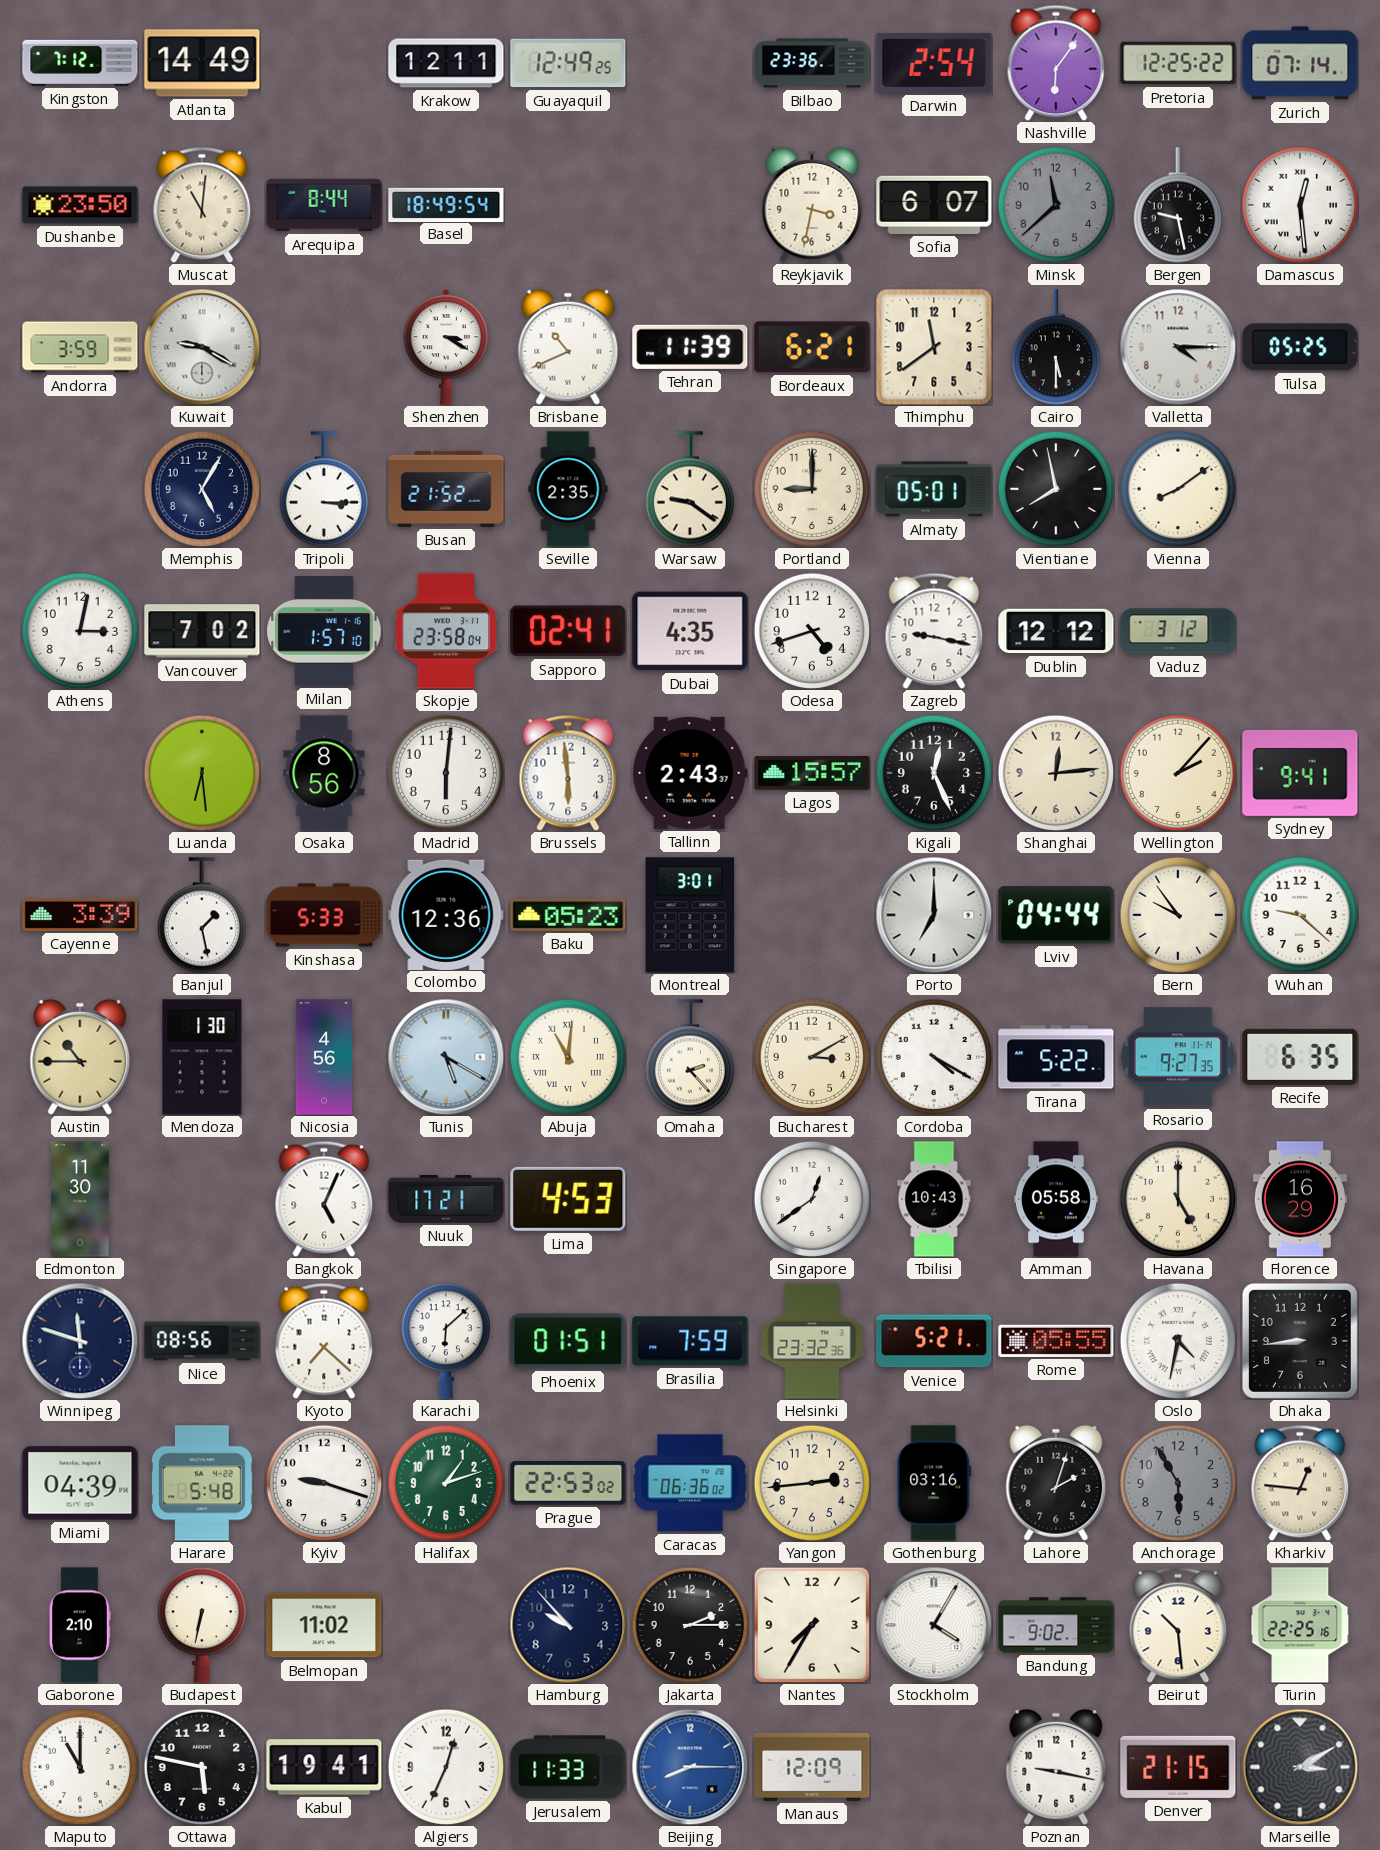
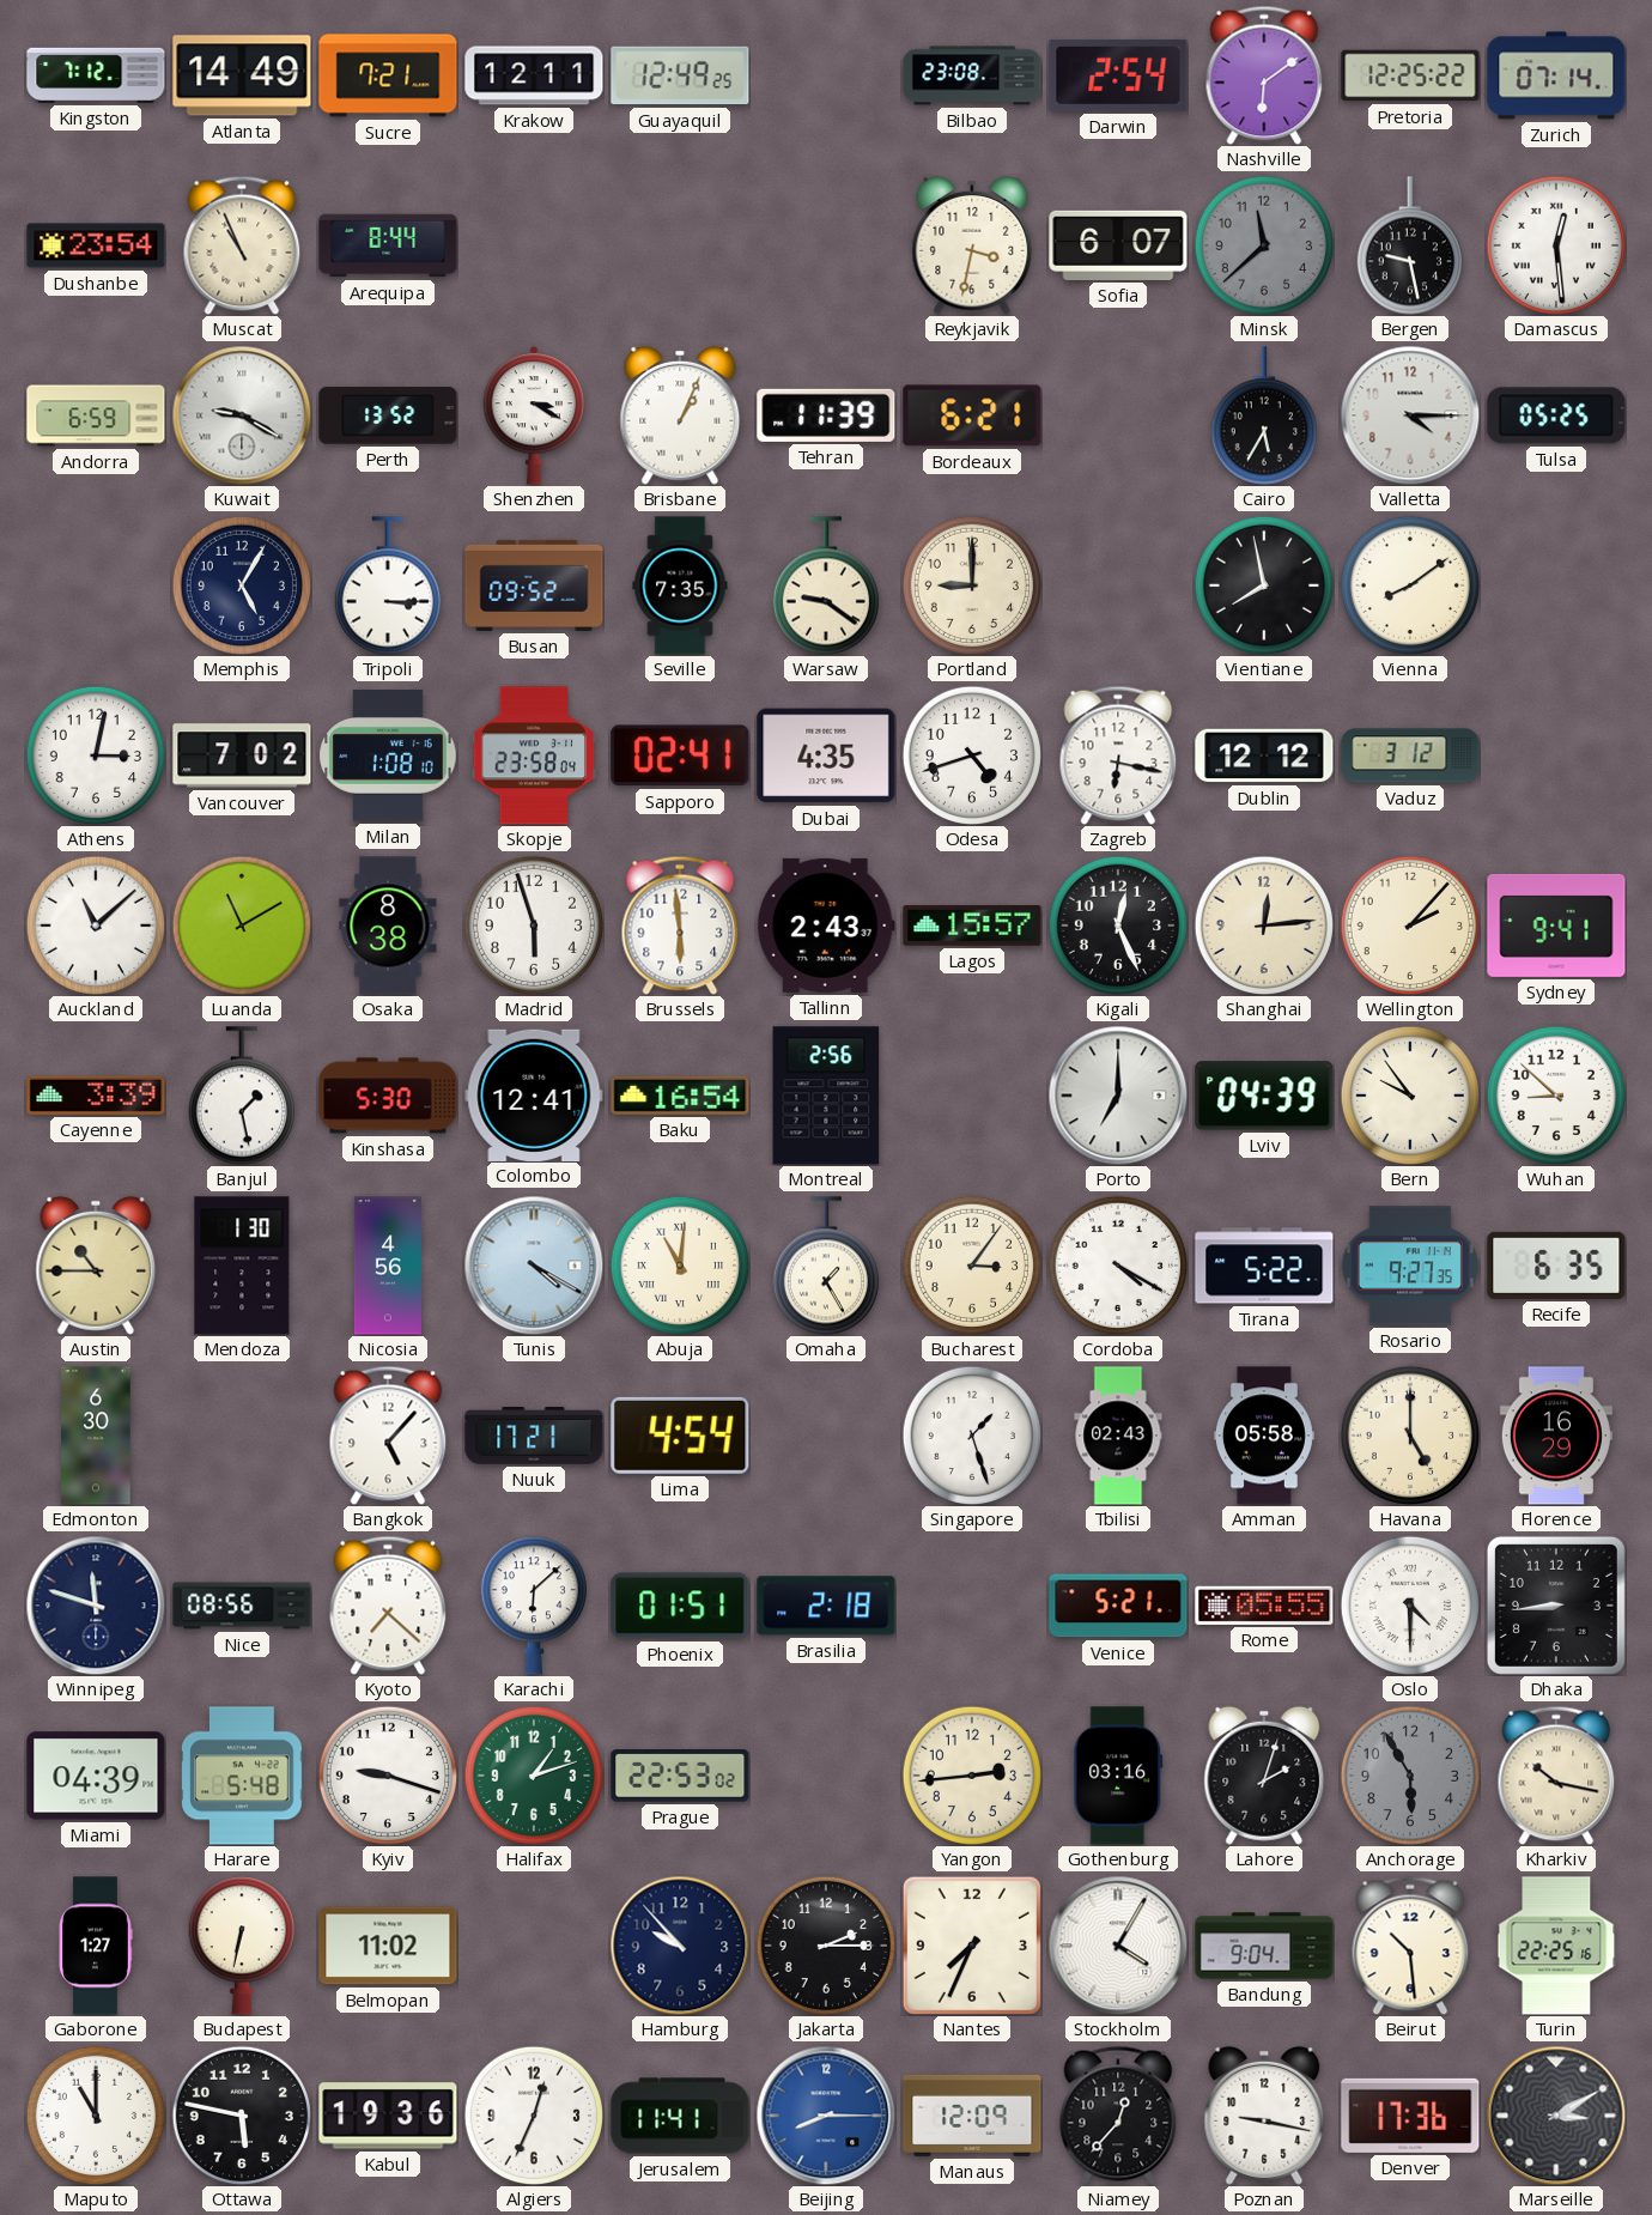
Sucre: none -> 7:21 (388, 75)
Bilbao: 23:36 -> 23:08 (972, 75)
Nashville: 6:06 -> 6:09 (1264, 75)
Dushanbe: 23:50 -> 23:54 (96, 245)
Muscat: 11:01 -> 10:56 (242, 245)
Basel: 18:49 -> none (446, 204)
Andorra: 3:59 -> 6:59 (96, 415)
Perth: none -> 13:52 (388, 415)
Brisbane: 10:41 -> 1:04 (680, 415)
Thimphu: 11:39 -> none (934, 347)
Cairo: 5:30 -> 5:35 (1264, 415)
Busan: 21:52 -> 09:52 (534, 585)
Seville: 2:35 -> 7:35 (680, 585)
Almaty: 05:01 -> none (934, 489)
Milan: 1:57 -> 1:08 (388, 755)
Zagreb: 9:17 -> 6:17 (1118, 755)
Auckland: none -> 11:08 (95, 924)
Luanda: 6:29 -> 11:10 (241, 924)
Osaka: 8:56 -> 8:38 (388, 926)
Madrid: 6:01 -> 5:57 (533, 924)
Kinshasa: 5:33 -> 5:30 (388, 1096)
Colombo: 12:36 -> 12:41 (534, 1094)
Baku: 05:23 -> 16:54 (680, 1096)
Montreal: 3:01 -> 2:56 (826, 1096)
Lviv: 04:44 -> 04:39 (1264, 1096)
Wuhan: 9:22 -> 8:52 (1555, 1094)
Tunis: 5:20 -> 4:20 (534, 1266)
Omaha: 2:23 -> 1:25 (826, 1266)
Bucharest: 3:10 -> 3:06 (971, 1264)
Edmonton: 11:30 -> 6:30 (96, 1436)
Bangkok: 5:04 -> 5:07 (388, 1436)
Lima: 4:53 -> 4:54 (680, 1436)
Singapore: 12:39 -> 1:27 (971, 1434)
Tbilisi: 10:43 -> 02:43 (1118, 1436)
Brasilia: 7:59 -> 2:18 (826, 1606)
Helsinki: 23:32 -> none (812, 1341)
Oslo: 4:32 -> 4:30 (1409, 1604)
Caracas: 06:36 -> none (690, 1483)
Kharkiv: 12:46 -> 10:17 (1556, 1776)
Gaborone: 2:10 -> 1:27 (96, 1946)
Nantes: 7:35 -> 7:34 (972, 1946)
Bandung: 9:02 -> 9:04 (1264, 1946)
Kabul: 19:41 -> 19:36 (388, 2116)
Jerusalem: 11:33 -> 11:41 (680, 2116)
Niamey: none -> 12:37 (1118, 2116)
Denver: 21:15 -> 17:36 (1410, 2116)
